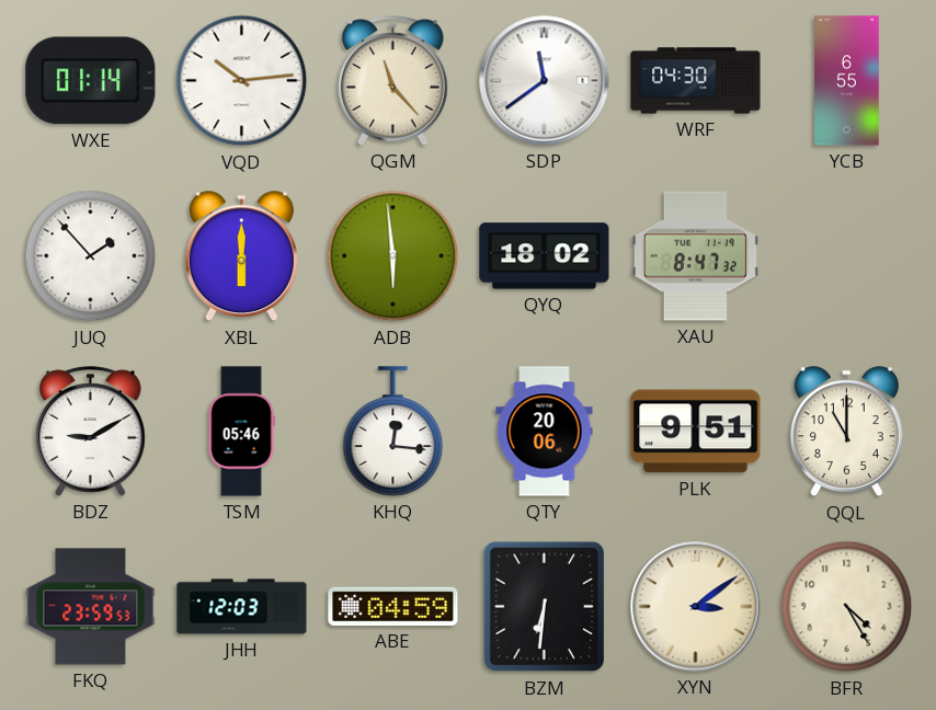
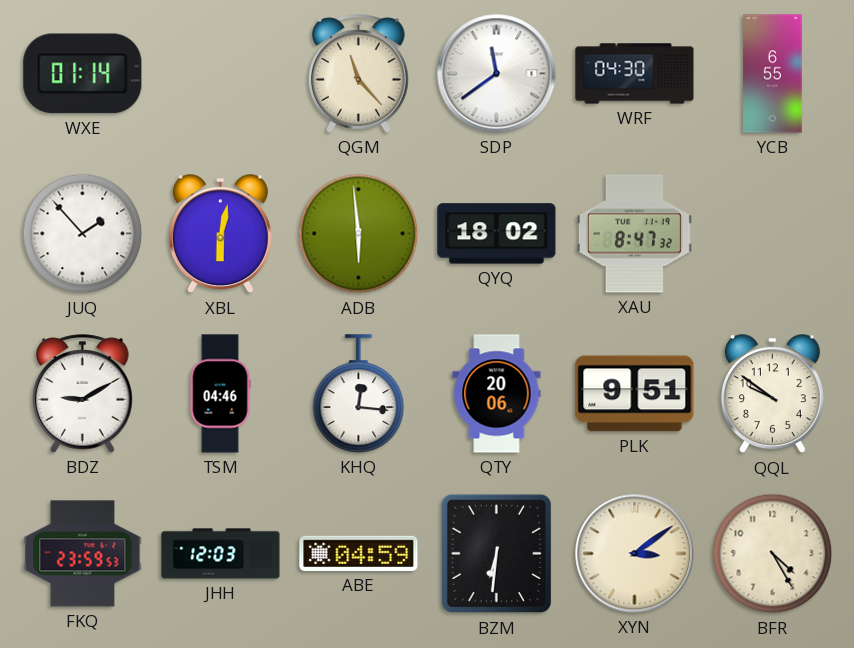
VQD: 10:14 -> none (242, 81)
XBL: 6:00 -> 6:02 (220, 234)
TSM: 05:46 -> 04:46 (220, 394)
QQL: 11:00 -> 9:51 (772, 394)
